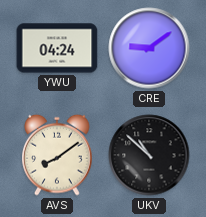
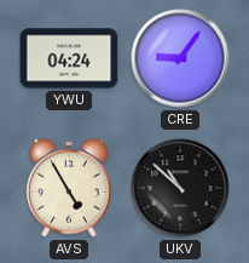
CRE: 9:09 -> 9:06 (180, 58)
AVS: 8:09 -> 4:55 (69, 188)
